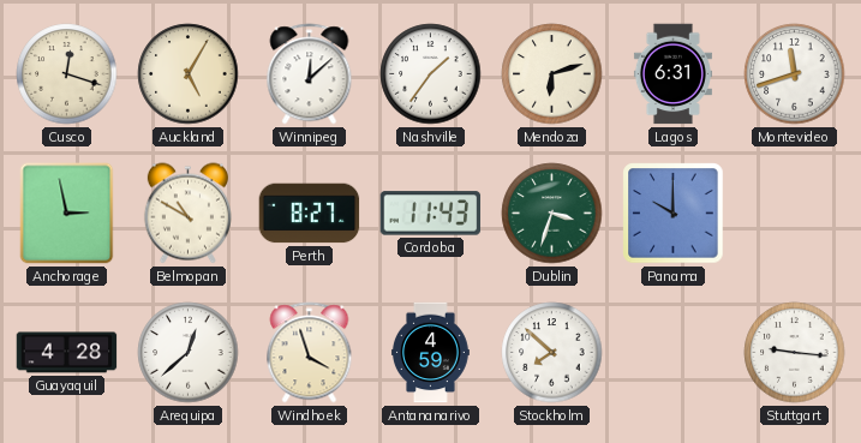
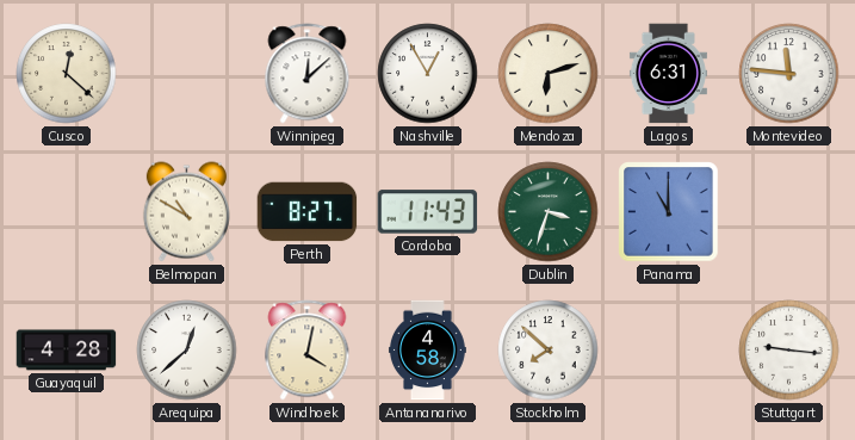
Cusco: 12:18 -> 12:22 (67, 74)
Auckland: 5:05 -> none (189, 74)
Nashville: 1:36 -> 12:55 (428, 74)
Montevideo: 11:42 -> 11:46 (789, 74)
Anchorage: 2:58 -> none (67, 214)
Panama: 10:00 -> 11:00 (669, 212)
Windhoek: 3:57 -> 4:02 (308, 351)
Antananarivo: 4:59 -> 4:58 (428, 351)
